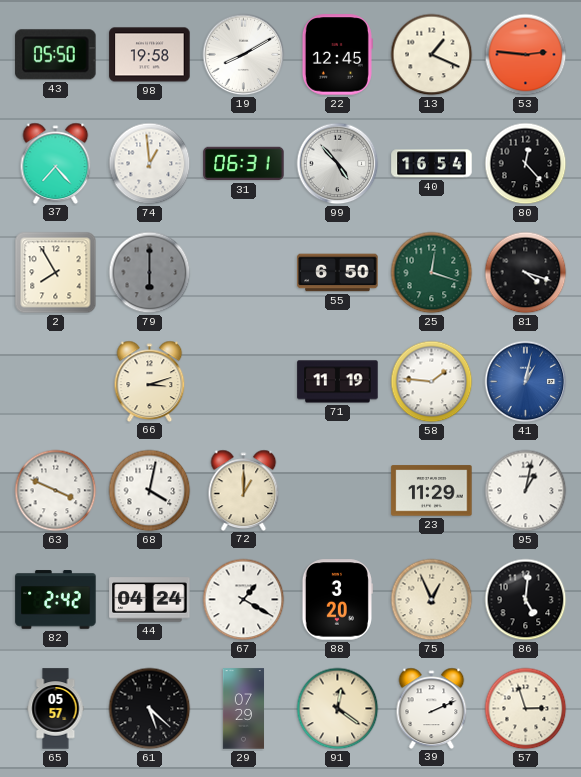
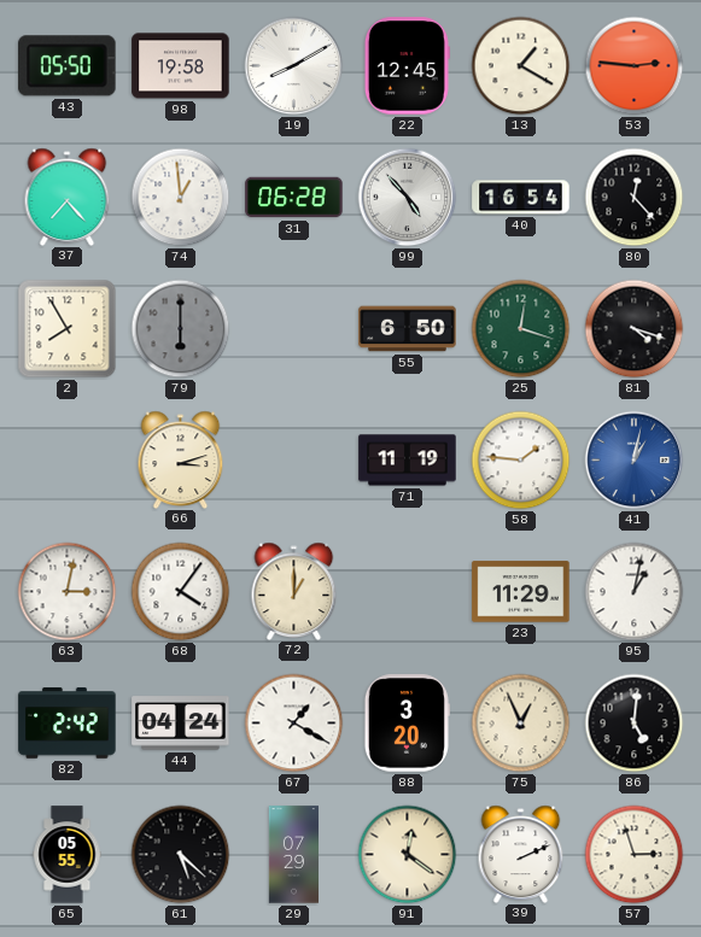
13: 1:19 -> 1:20 (521, 66)
31: 06:31 -> 06:28 (294, 198)
63: 3:49 -> 3:02 (68, 592)
68: 4:02 -> 4:06 (181, 592)
65: 05:57 -> 05:55 (68, 855)
